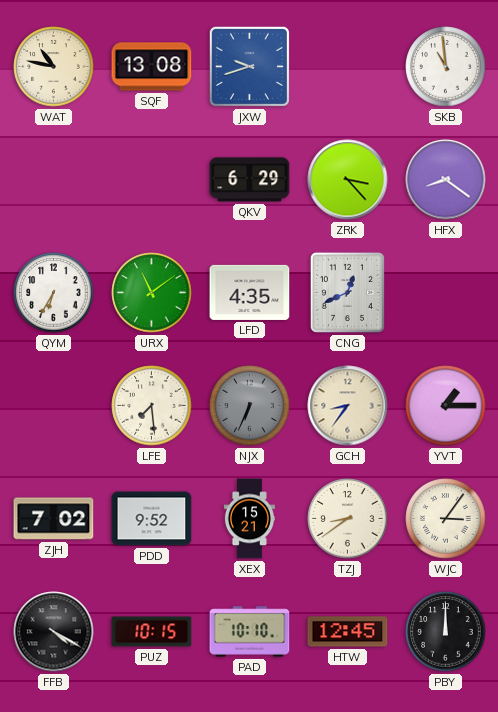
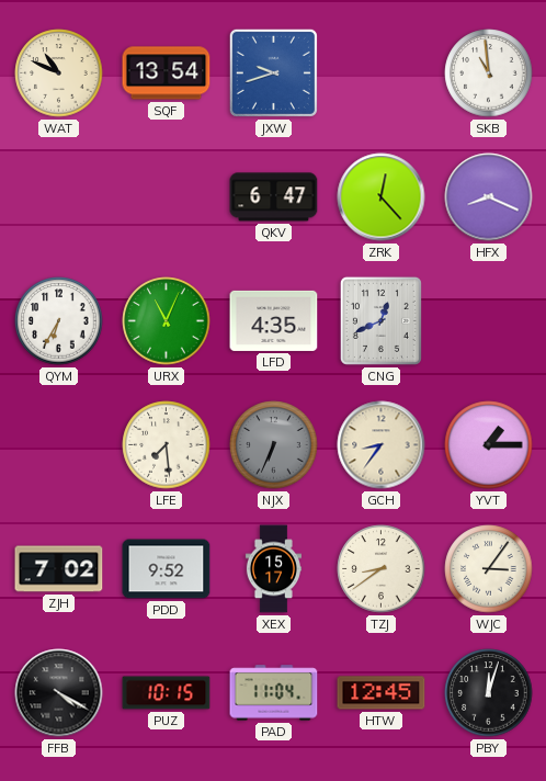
WAT: 10:47 -> 10:49 (59, 73)
SQF: 13:08 -> 13:54 (167, 73)
QKV: 6:29 -> 6:47 (274, 197)
ZRK: 3:23 -> 12:23 (382, 197)
HFX: 8:21 -> 8:19 (489, 197)
URX: 11:09 -> 11:04 (167, 321)
XEX: 15:21 -> 15:17 (273, 569)
PAD: 10:10 -> 11:04 (274, 693)
PBY: 12:00 -> 12:03 (489, 693)
